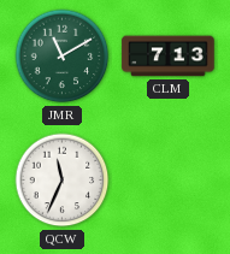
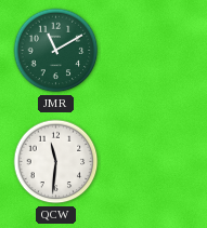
CLM: 7:13 -> none (169, 57)
QCW: 11:34 -> 11:31 (56, 162)
